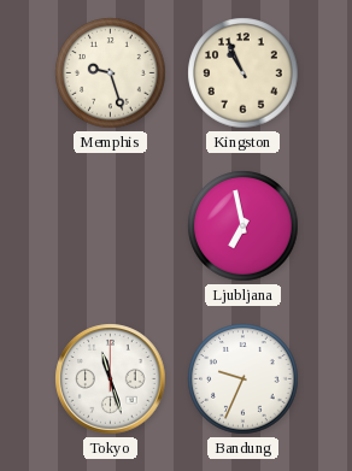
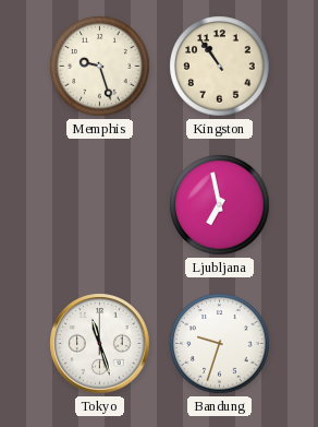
Kingston: 10:56 -> 10:54 (220, 67)
Bandung: 9:34 -> 9:33 (220, 344)
